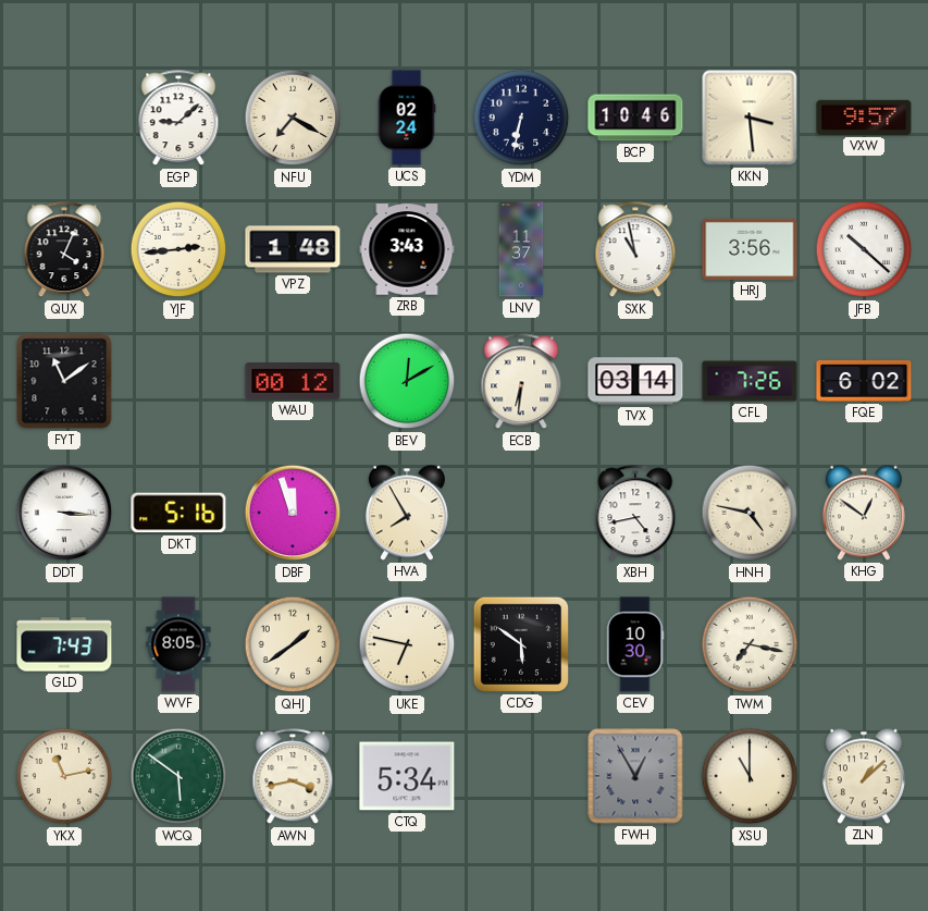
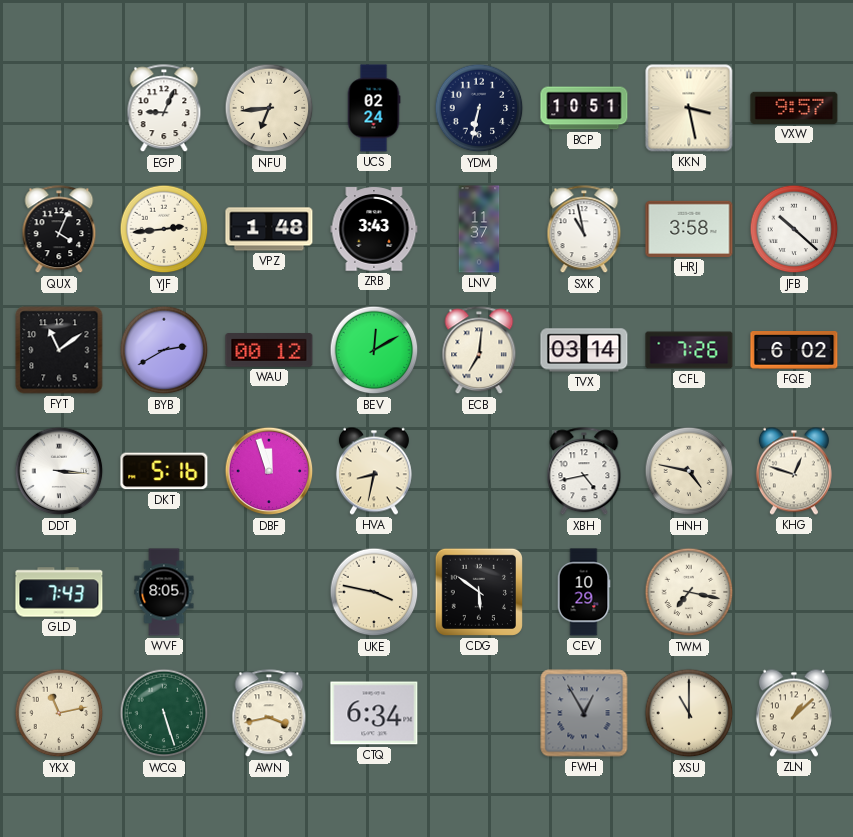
EGP: 9:08 -> 9:04 (164, 109)
NFU: 7:20 -> 6:44 (269, 108)
BCP: 10:46 -> 10:51 (584, 108)
KKN: 3:29 -> 3:28 (689, 108)
HRJ: 3:56 -> 3:58 (689, 229)
BYB: none -> 2:40 (164, 350)
ECB: 6:31 -> 7:01 (479, 351)
HVA: 7:55 -> 8:32 (374, 471)
KHG: 12:51 -> 12:48 (794, 471)
QHJ: 1:39 -> none (293, 644)
UKE: 6:47 -> 3:47 (374, 592)
CEV: 10:30 -> 10:29 (584, 592)
WCQ: 5:51 -> 5:27 (164, 713)
CTQ: 5:34 -> 6:34 (374, 713)
